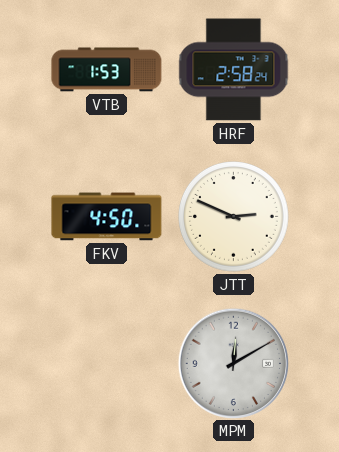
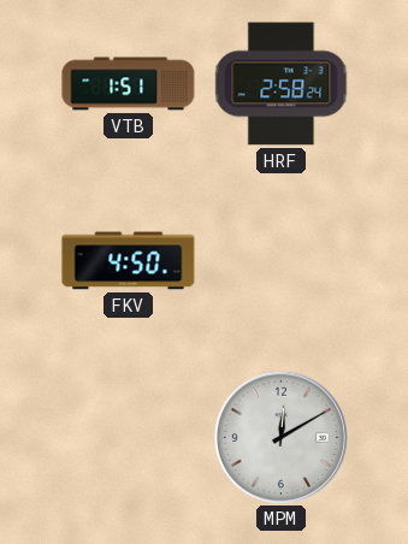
VTB: 1:53 -> 1:51 (129, 84)
JTT: 2:49 -> none (234, 217)
